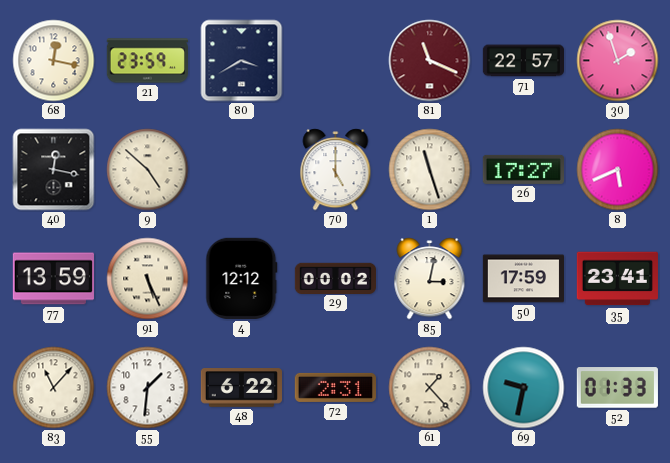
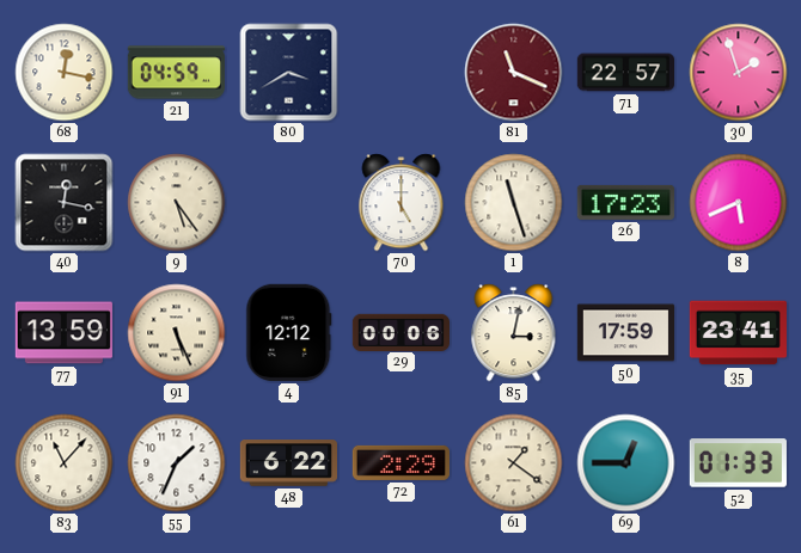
21: 23:59 -> 04:59 (176, 73)
9: 4:52 -> 5:24 (177, 203)
26: 17:27 -> 17:23 (625, 202)
29: 00:02 -> 00:06 (400, 332)
55: 1:31 -> 1:34 (177, 463)
72: 2:31 -> 2:29 (400, 462)
61: 1:23 -> 1:21 (514, 463)
69: 9:32 -> 12:45 (626, 463)
